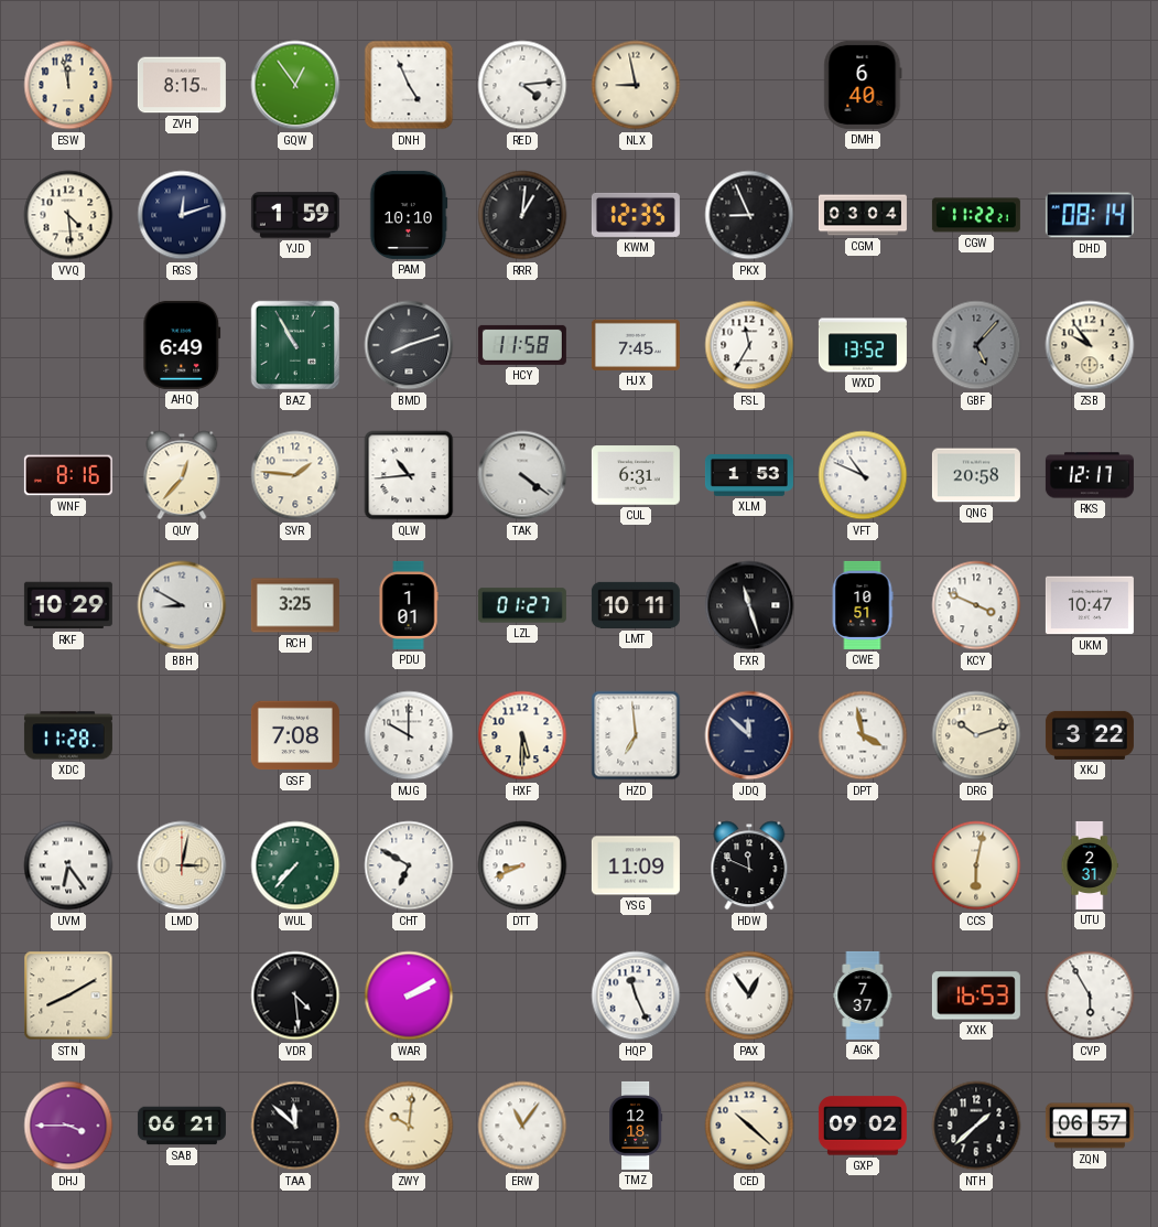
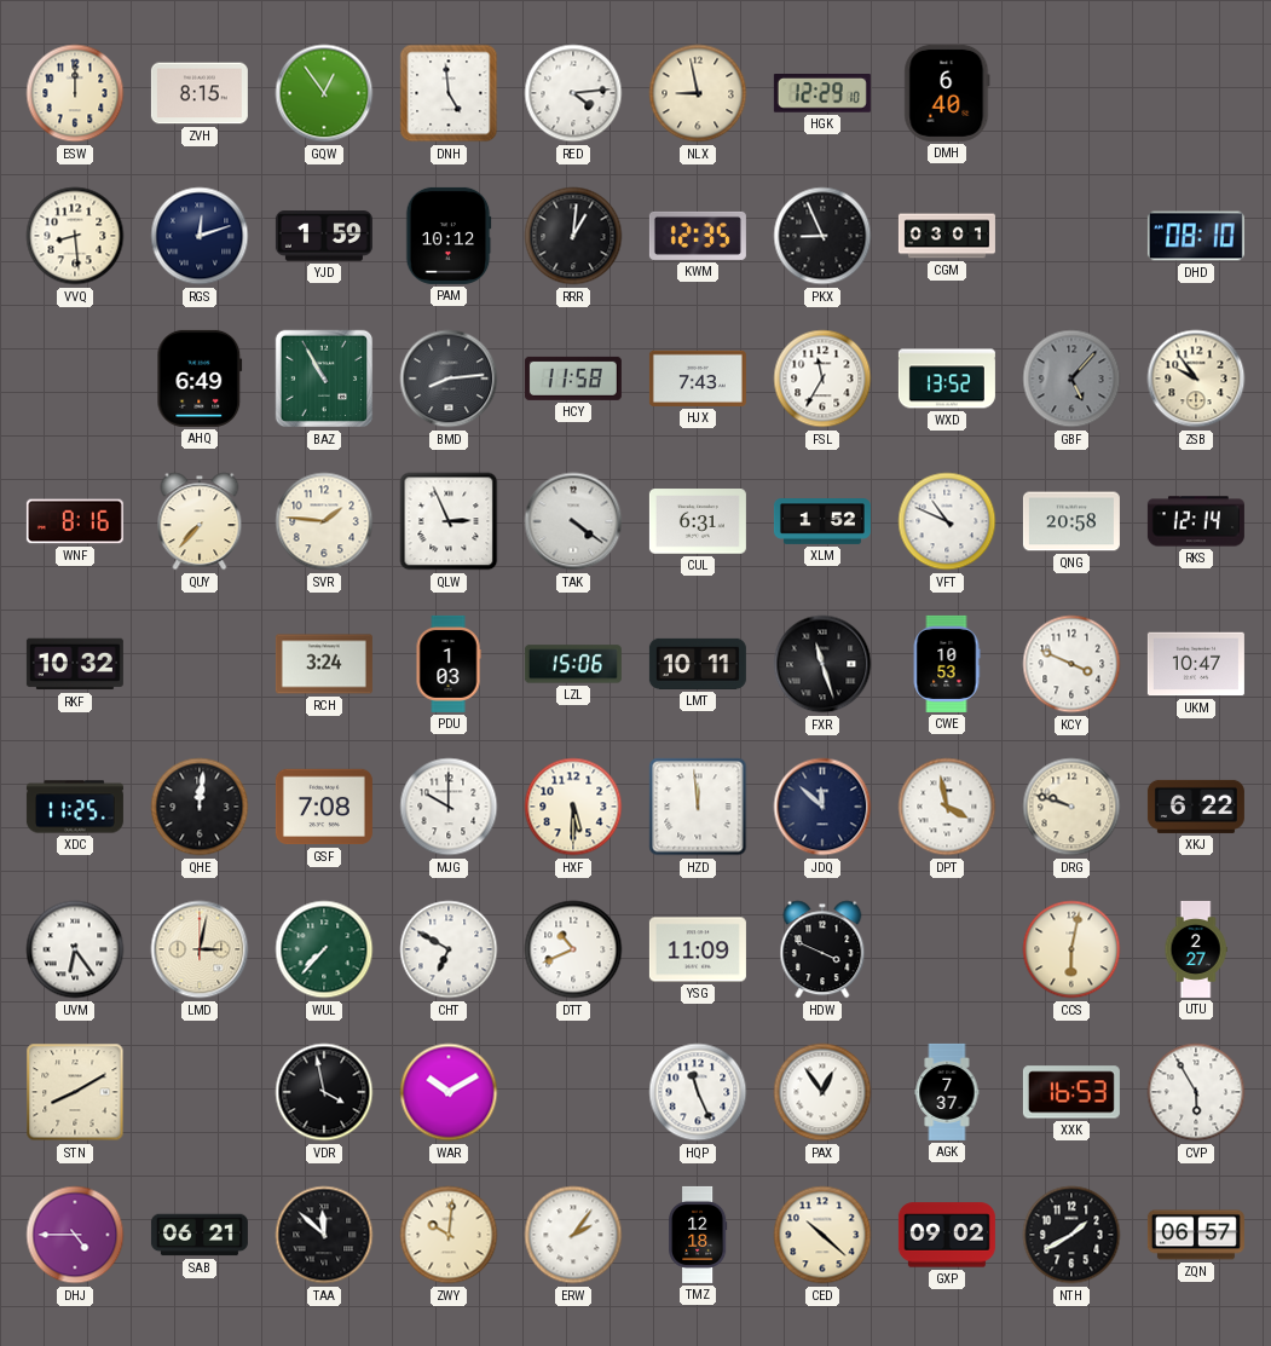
ESW: 11:58 -> 12:00 (75, 93)
DNH: 4:56 -> 4:59 (449, 93)
HGK: none -> 12:29 (822, 94)
VVQ: 4:29 -> 8:29 (75, 236)
PAM: 10:10 -> 10:12 (449, 236)
CGM: 03:04 -> 03:01 (947, 236)
CGW: 11:22 -> none (976, 215)
DHD: 08:14 -> 08:10 (1196, 236)
BMD: 8:12 -> 8:14 (449, 379)
HJX: 7:45 -> 7:43 (698, 379)
QUY: 12:37 -> 7:37 (200, 521)
QLW: 10:44 -> 2:56 (449, 521)
XLM: 1:53 -> 1:52 (822, 522)
RKS: 12:17 -> 12:14 (1196, 521)
RKF: 10:29 -> 10:32 (75, 664)
BBH: 8:50 -> none (182, 605)
RCH: 3:25 -> 3:24 (324, 664)
PDU: 1:01 -> 1:03 (449, 664)
LZL: 01:27 -> 15:06 (573, 664)
CWE: 10:51 -> 10:53 (947, 664)
XDC: 11:28 -> 11:25 (75, 807)
QHE: none -> 12:01 (200, 807)
HZD: 6:59 -> 11:59 (698, 807)
DRG: 10:12 -> 9:48 (1071, 807)
XKJ: 3:22 -> 6:22 (1196, 807)
DTT: 8:41 -> 10:41 (573, 949)
HDW: 11:49 -> 3:49 (822, 949)
UTU: 2:31 -> 2:27 (1196, 949)
VDR: 4:29 -> 3:58 (324, 1092)
WAR: 2:10 -> 10:10 (449, 1092)
DHJ: 3:45 -> 4:45 (75, 1235)
ERW: 11:06 -> 2:06 (573, 1235)
NTH: 1:38 -> 1:40 (1071, 1235)
